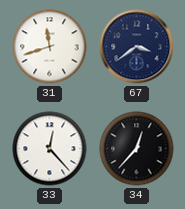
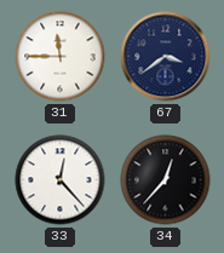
31: 11:42 -> 11:45 (61, 57)
